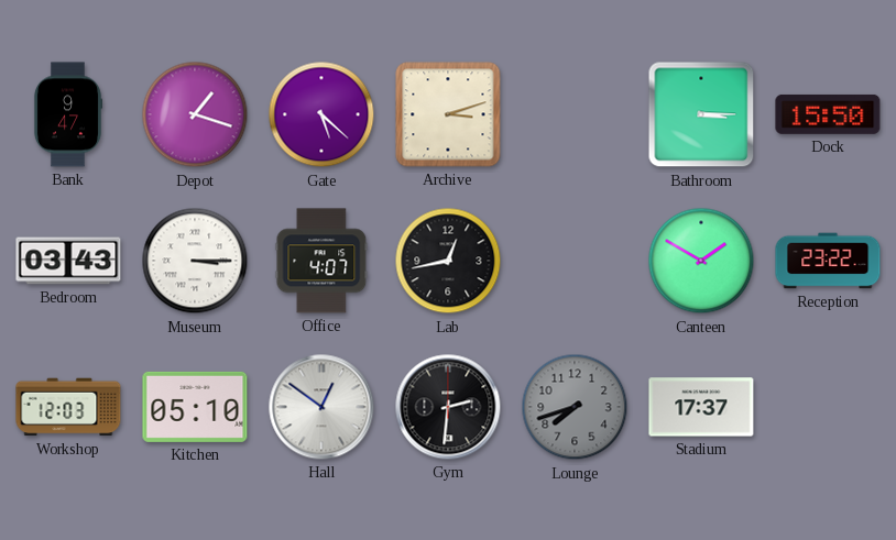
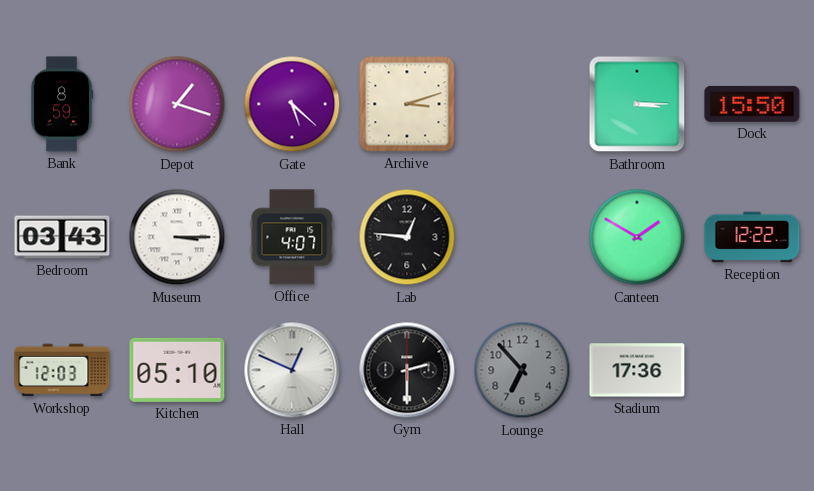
Bank: 9:47 -> 8:59 (62, 104)
Lab: 12:43 -> 12:46 (407, 237)
Reception: 23:22 -> 12:22 (752, 237)
Hall: 12:51 -> 12:49 (292, 370)
Gym: 2:31 -> 2:30 (407, 370)
Lounge: 7:42 -> 6:53 (522, 370)
Stadium: 17:37 -> 17:36 (637, 370)
